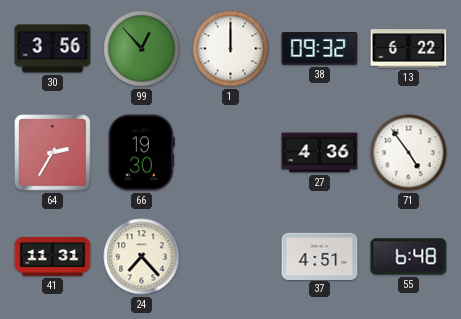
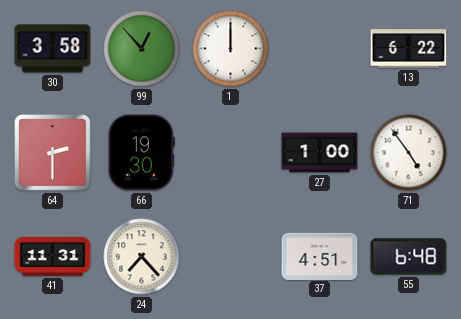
30: 3:56 -> 3:58 (53, 49)
38: 09:32 -> none (320, 49)
64: 2:35 -> 2:30 (53, 153)
27: 4:36 -> 1:00 (320, 153)
